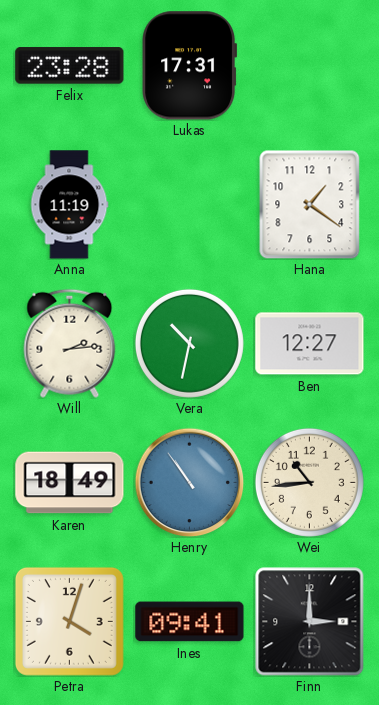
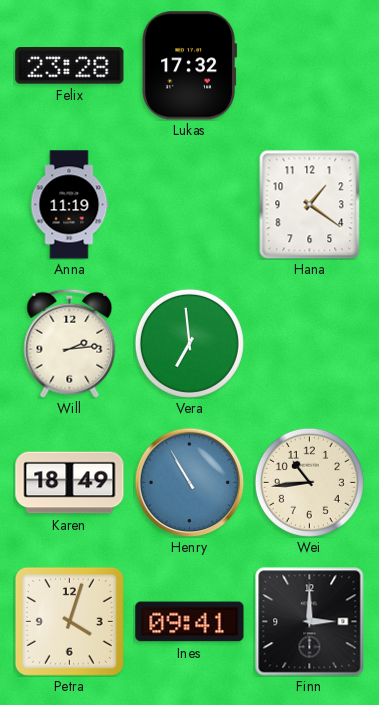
Lukas: 17:31 -> 17:32 (190, 66)
Vera: 10:32 -> 6:59 (189, 343)
Ben: 12:27 -> none (310, 344)
Henry: 10:54 -> 10:55 (189, 482)
